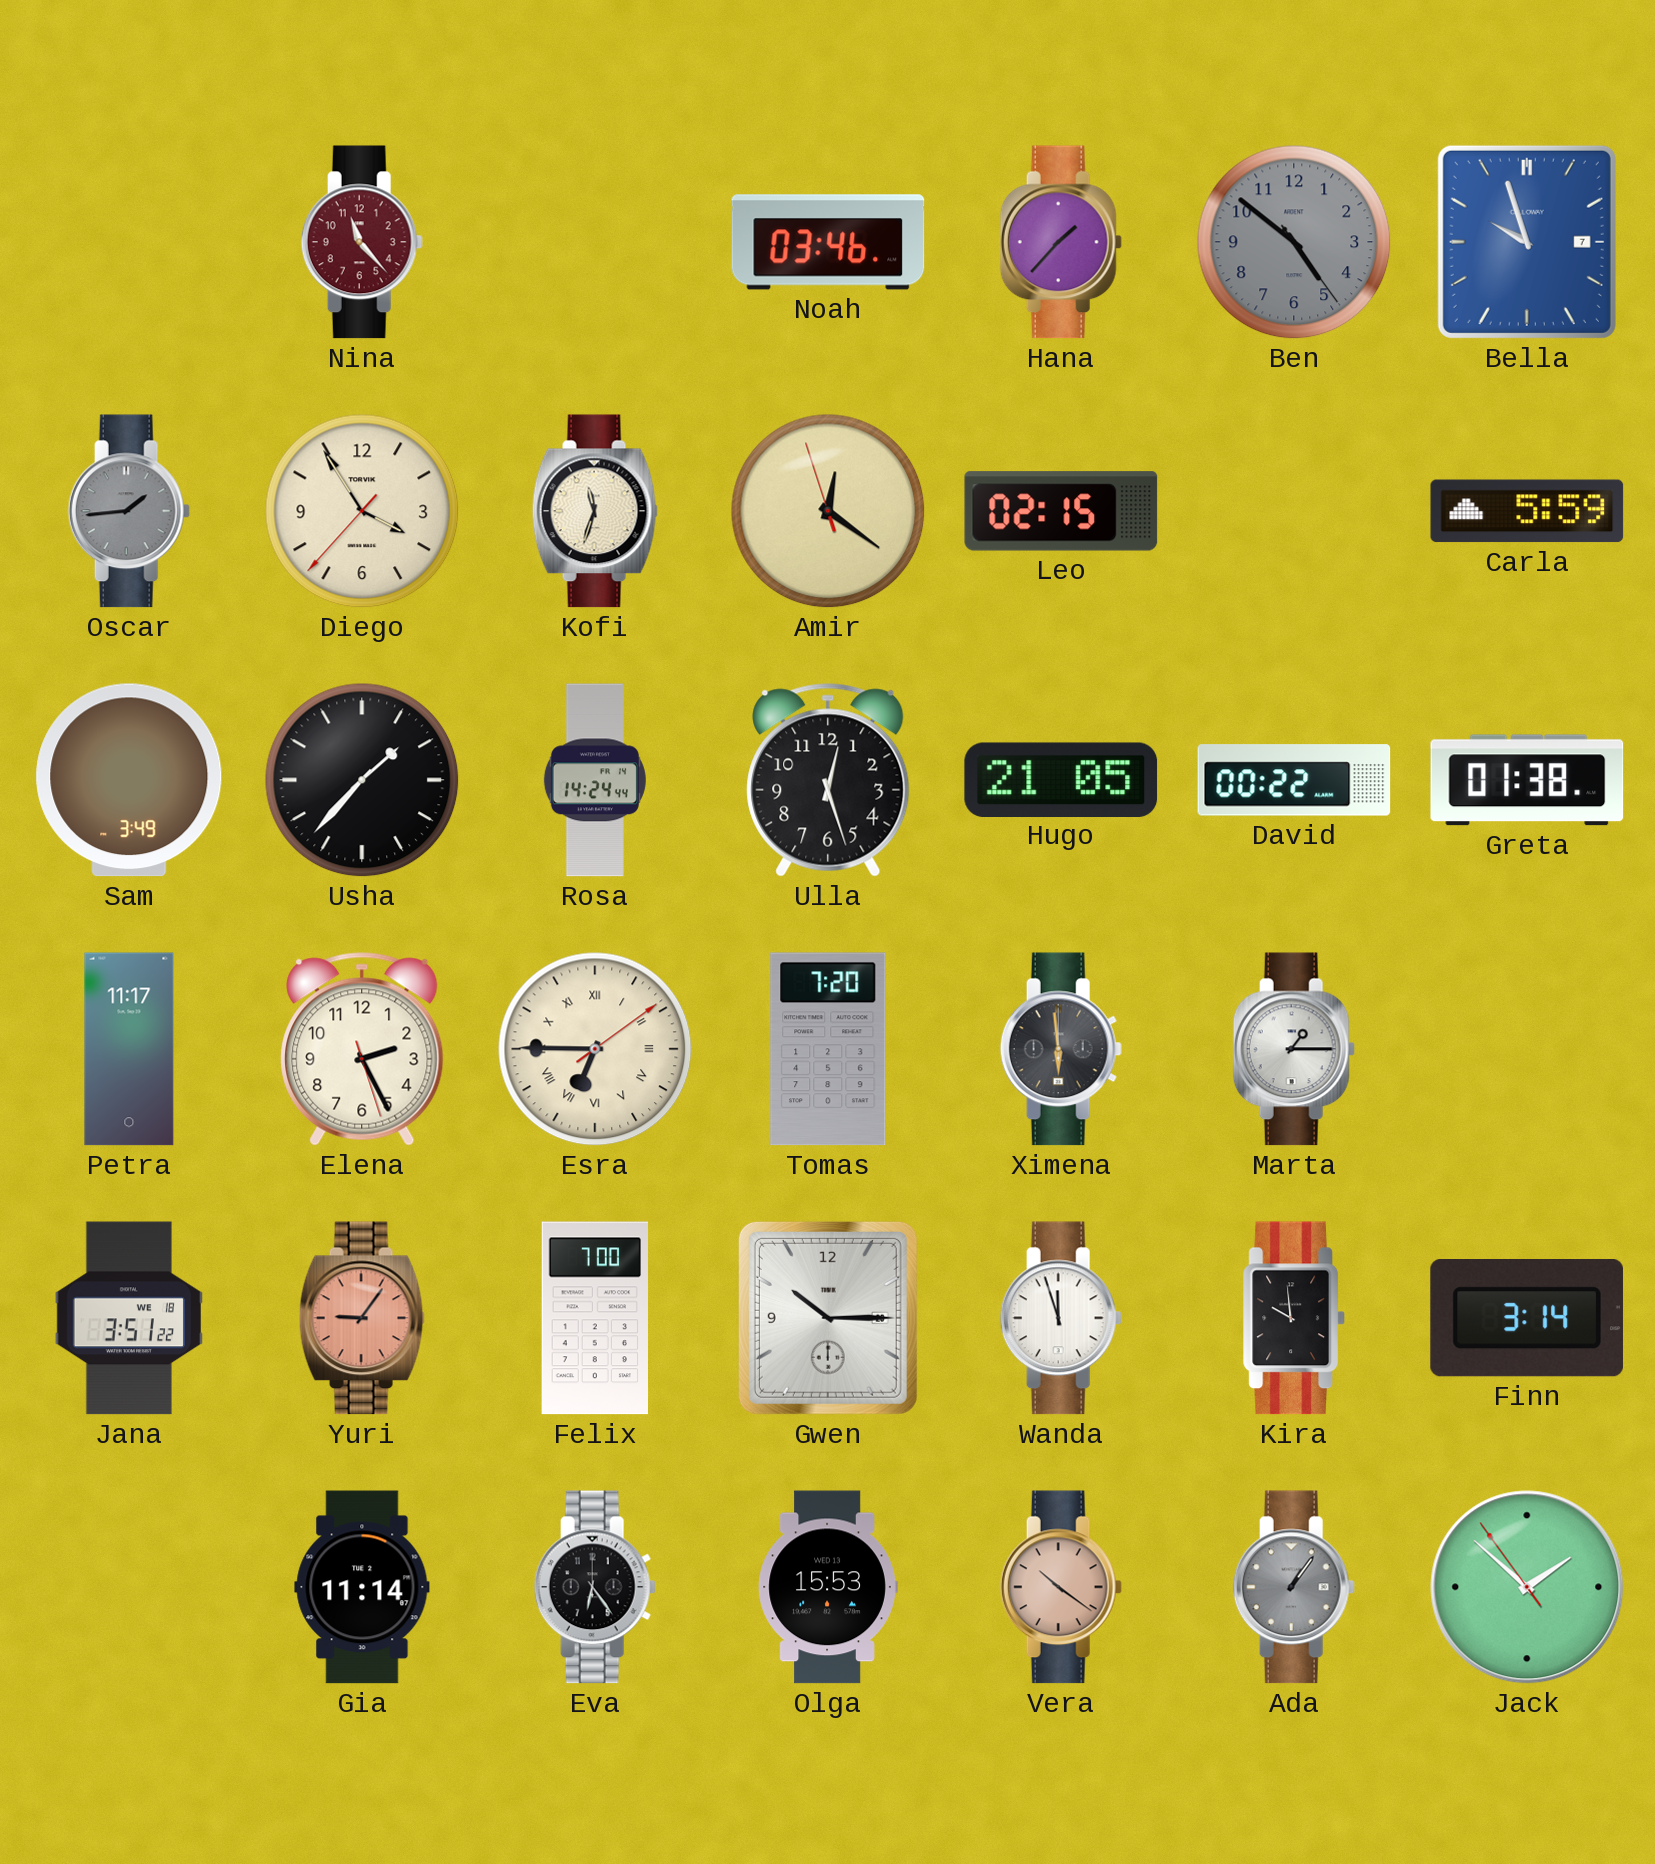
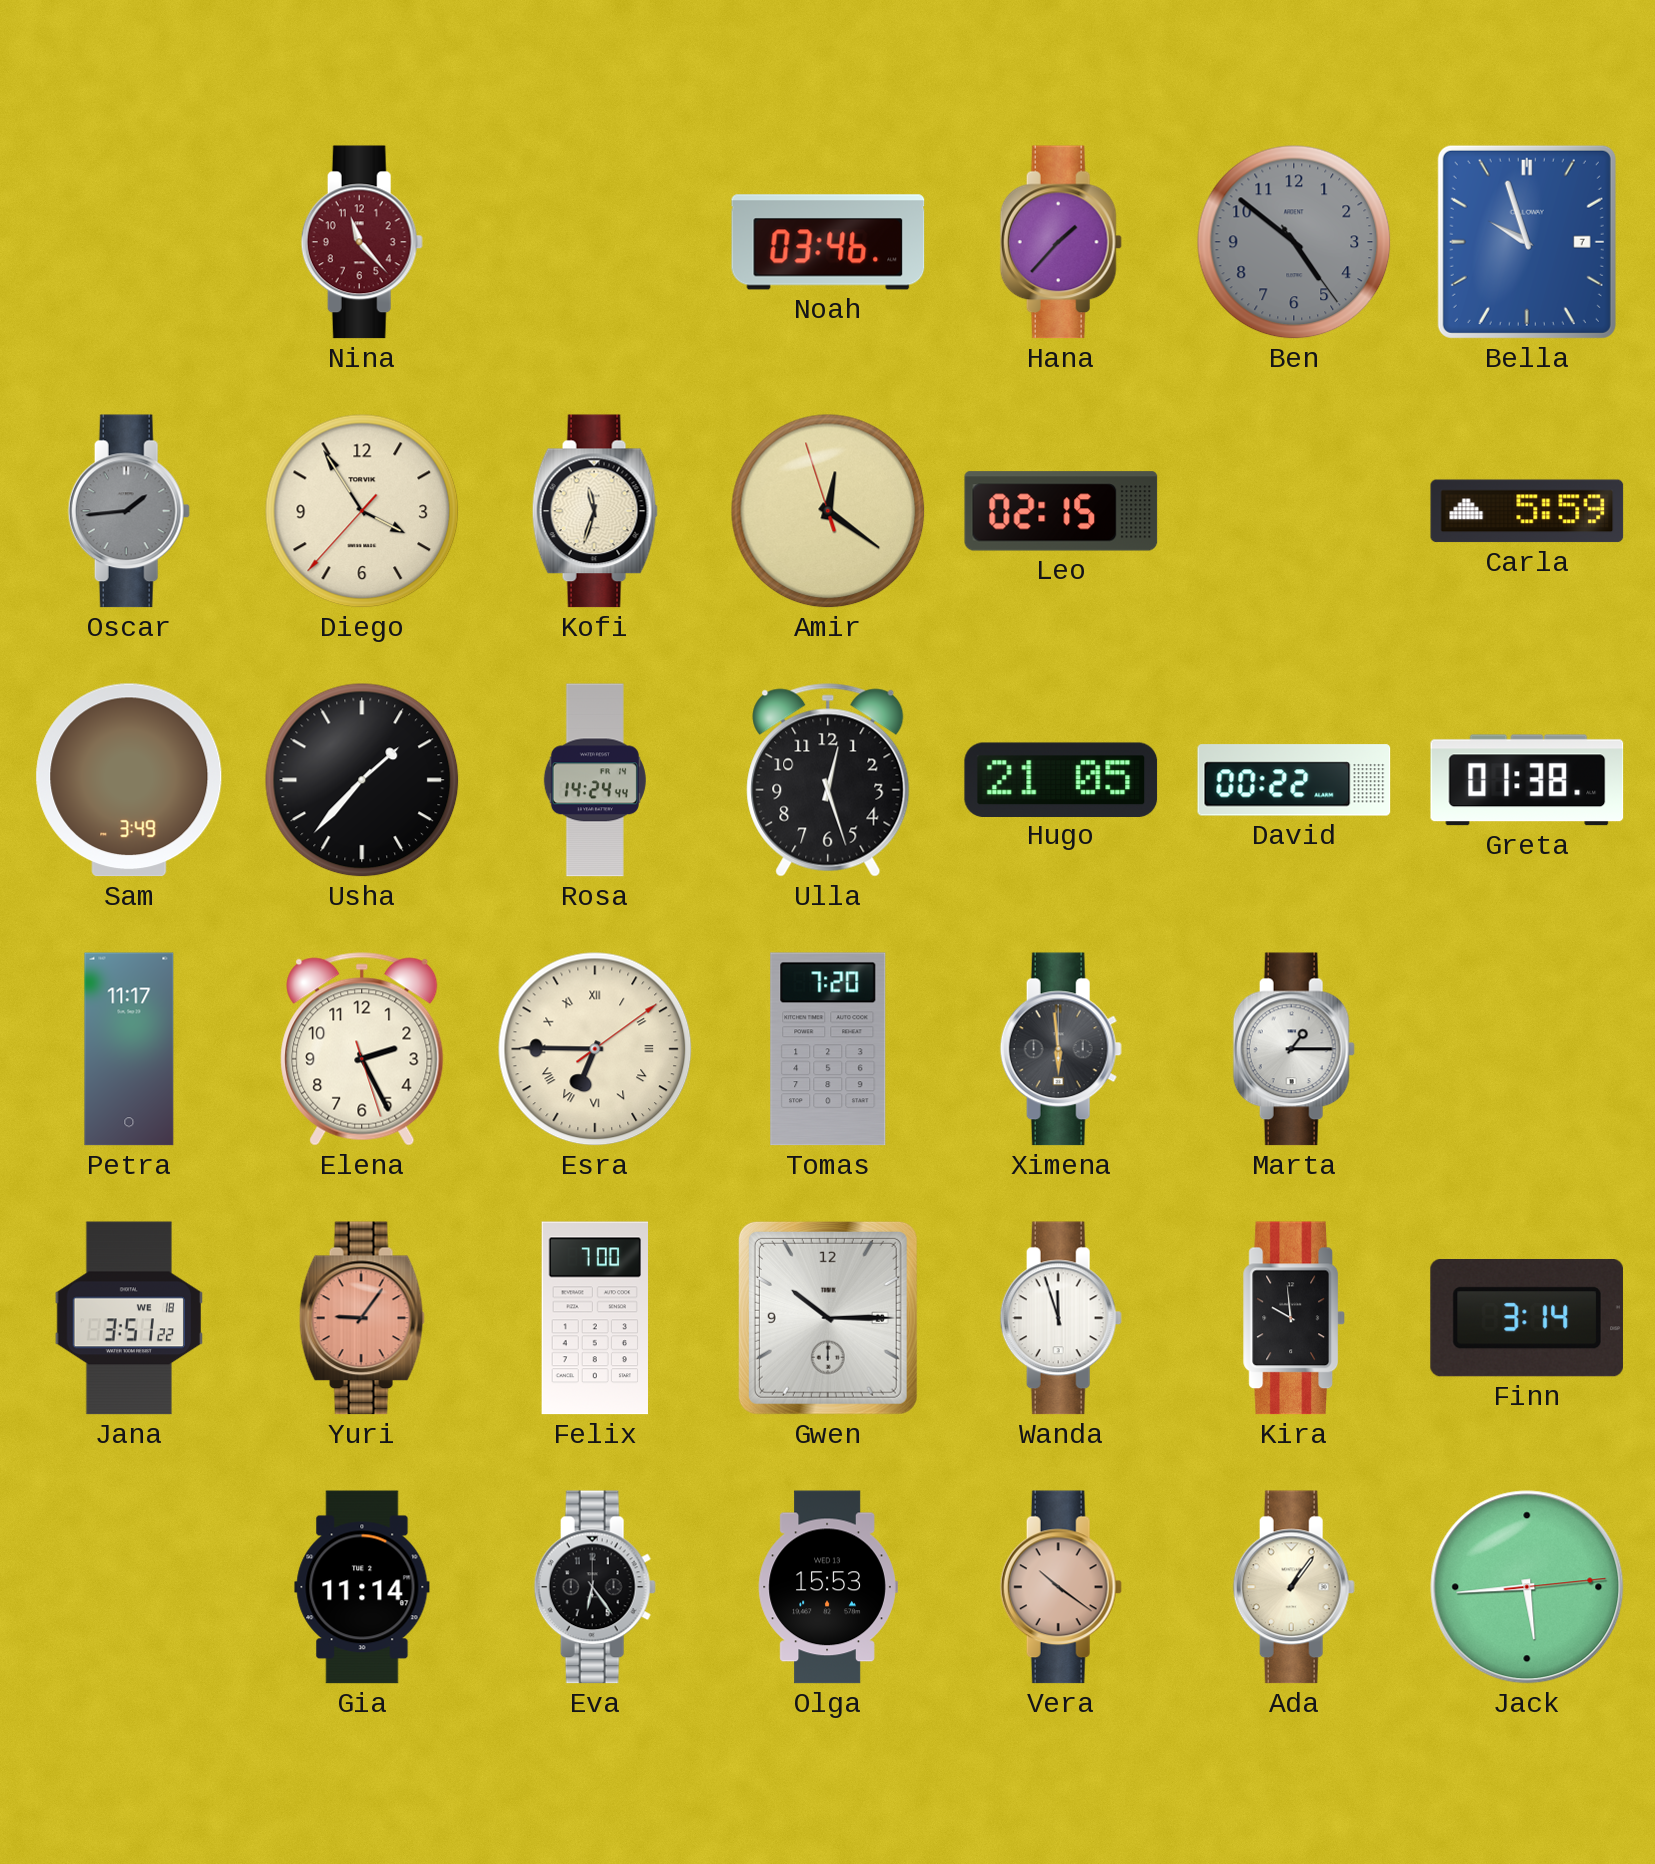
Ada dial: grey -> cream (1294, 1587)
Jack: 1:51 -> 5:44 (1527, 1587)
